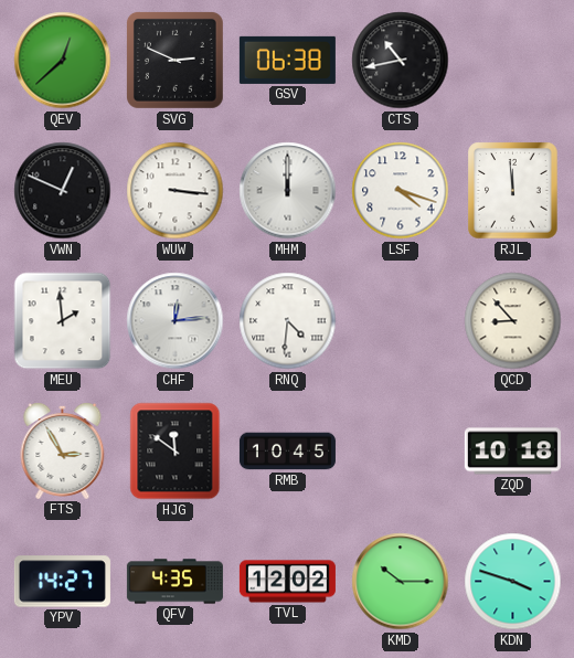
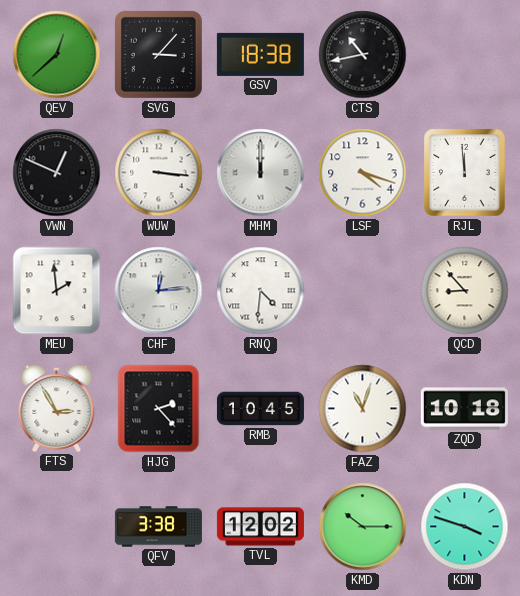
SVG: 2:49 -> 3:07 (158, 54)
GSV: 06:38 -> 18:38 (260, 54)
HJG: 11:51 -> 2:23 (159, 409)
FAZ: none -> 11:03 (363, 409)
YPV: 14:27 -> none (62, 582)
QFV: 4:35 -> 3:38 (158, 527)
